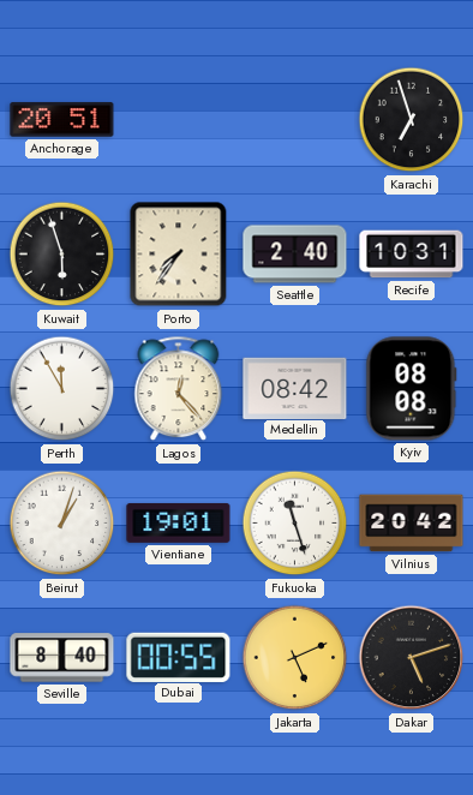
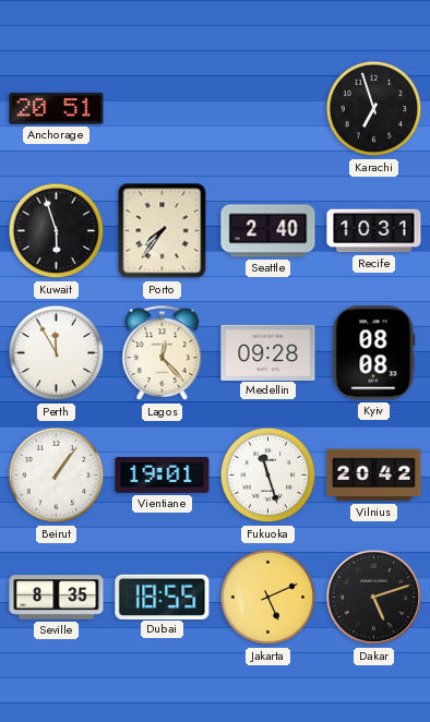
Medellin: 08:42 -> 09:28 (268, 352)
Beirut: 1:03 -> 1:06 (57, 476)
Seville: 8:40 -> 8:35 (57, 598)
Dubai: 00:55 -> 18:55 (163, 597)
